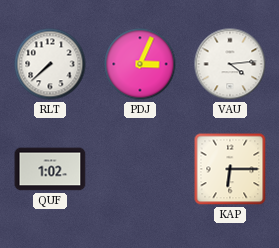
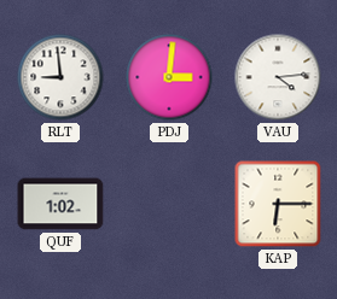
RLT: 7:38 -> 8:59 (60, 77)
PDJ: 3:04 -> 3:01 (169, 77)
